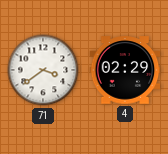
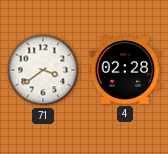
4: 02:29 -> 02:28 (125, 70)
